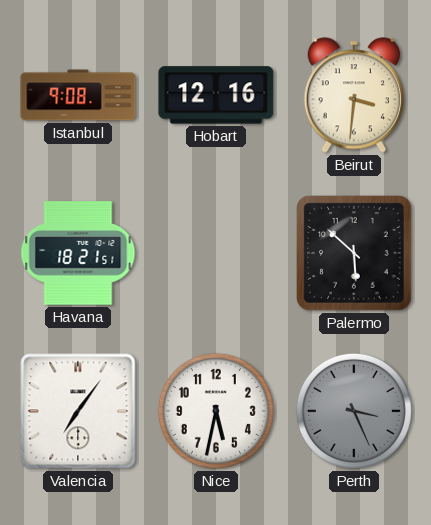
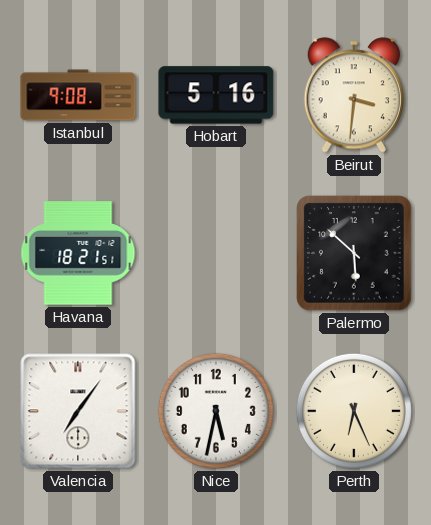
Hobart: 12:16 -> 5:16 (216, 95)
Perth: 3:26 -> 6:26 (354, 411)
Perth dial: grey -> cream (354, 411)
